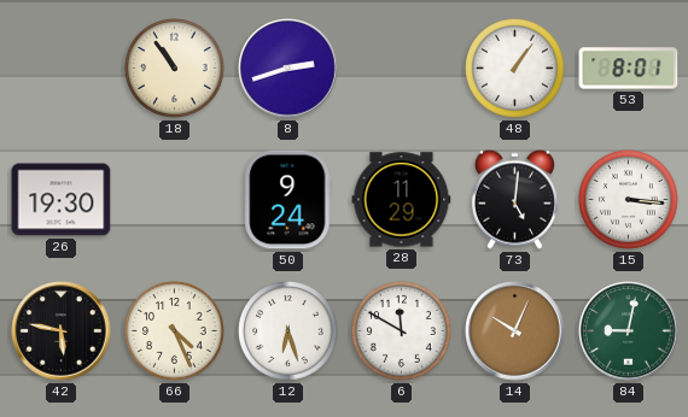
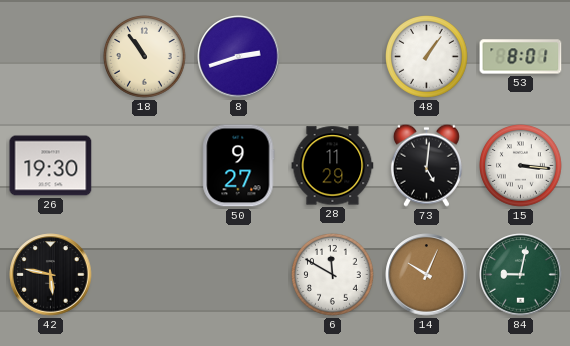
50: 9:24 -> 9:27 (239, 166)
66: 4:26 -> none (175, 331)
12: 6:27 -> none (288, 331)
